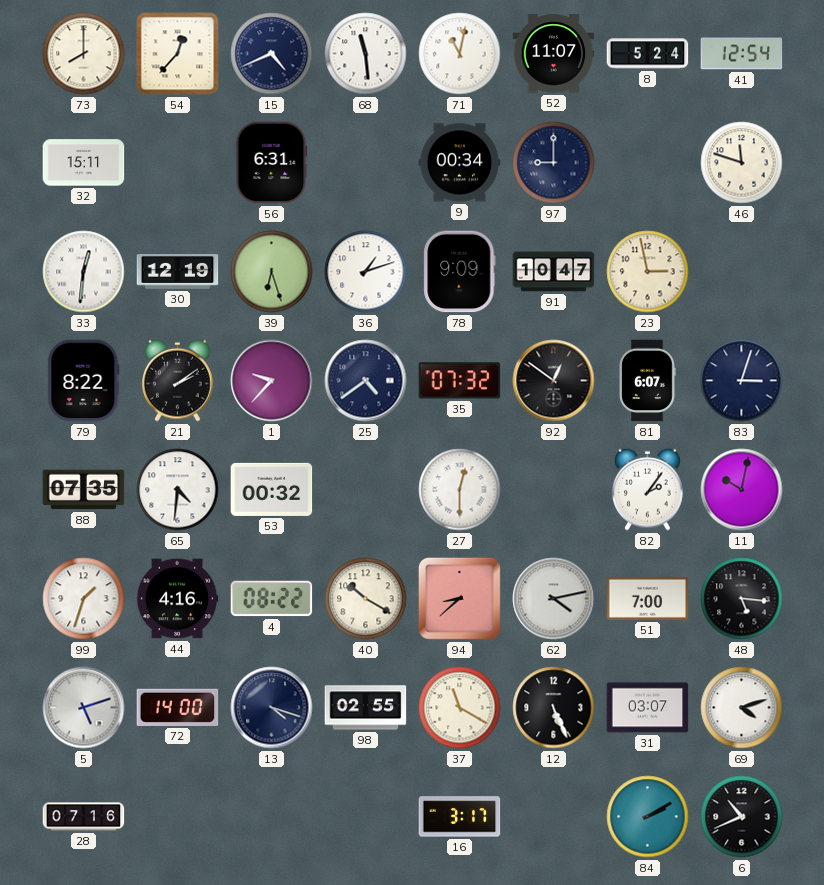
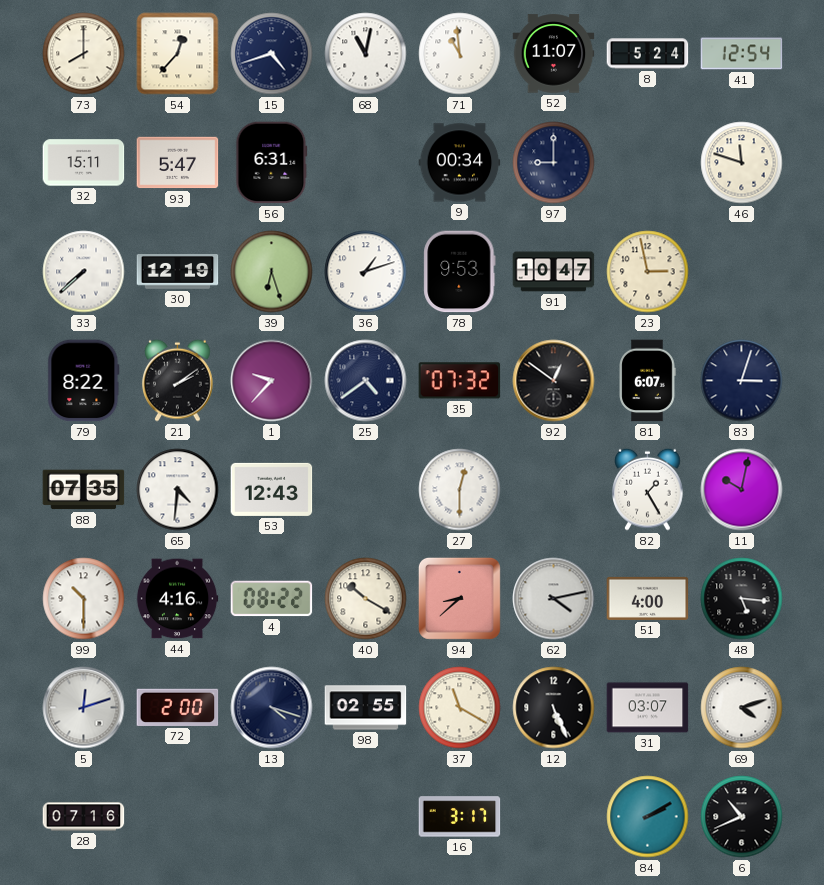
15: 4:41 -> 4:42 (272, 54)
68: 11:29 -> 11:02 (366, 54)
71: 11:02 -> 10:59 (460, 54)
93: none -> 5:47 (178, 163)
33: 12:31 -> 7:38 (84, 272)
78: 9:09 -> 9:53 (460, 272)
53: 00:32 -> 12:43 (272, 489)
82: 2:06 -> 1:25 (648, 489)
99: 1:33 -> 10:30 (84, 599)
51: 7:00 -> 4:00 (648, 598)
5: 5:12 -> 12:12 (84, 708)
72: 14:00 -> 2:00 (178, 707)
